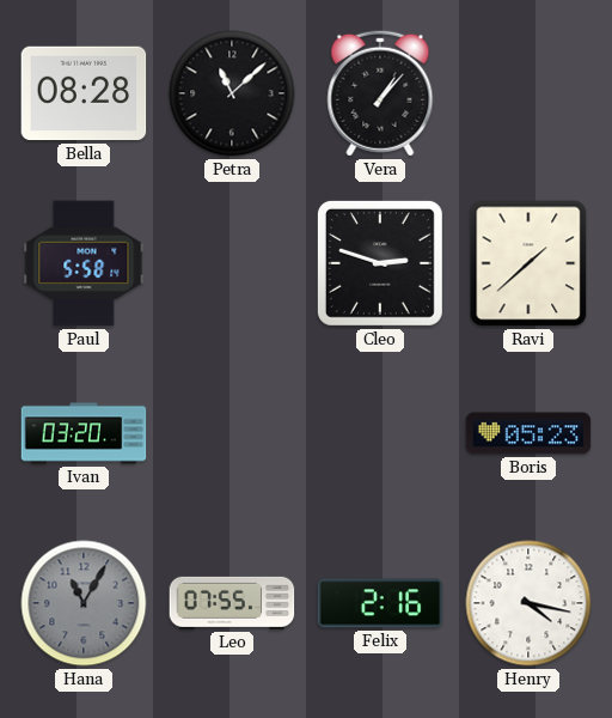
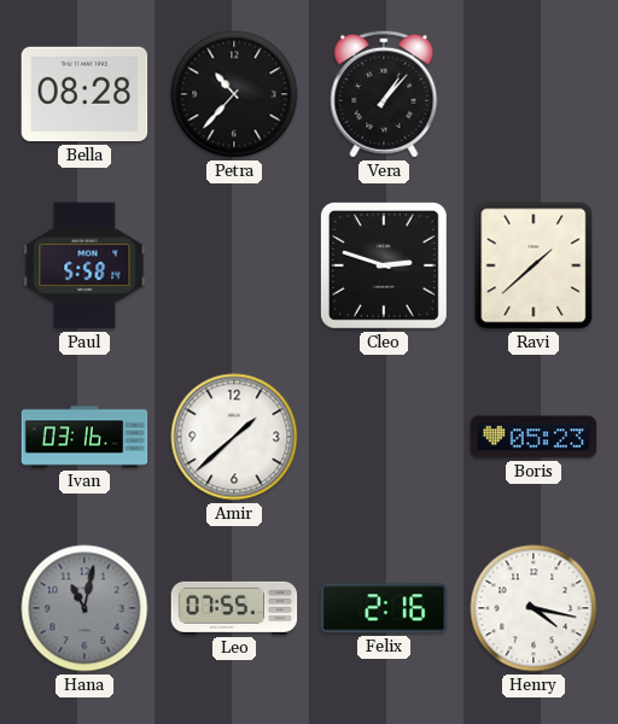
Petra: 11:08 -> 10:37 (234, 94)
Ivan: 03:20 -> 03:16 (84, 437)
Amir: none -> 1:38 (234, 437)
Hana: 11:05 -> 11:02 (84, 608)
